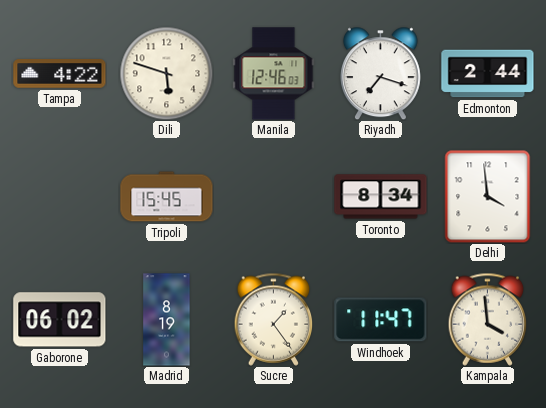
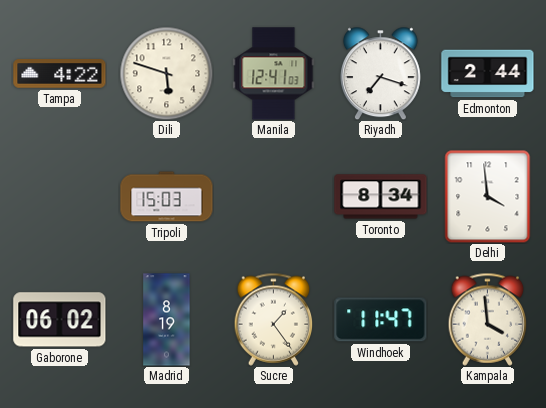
Manila: 12:46 -> 12:41 (274, 74)
Tripoli: 15:45 -> 15:03 (167, 197)
